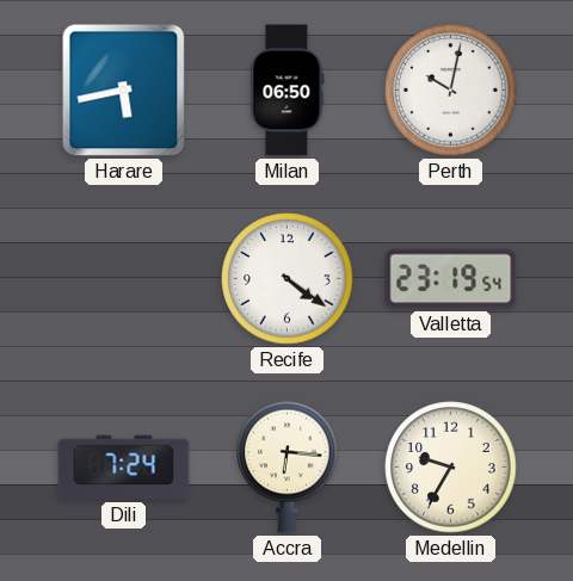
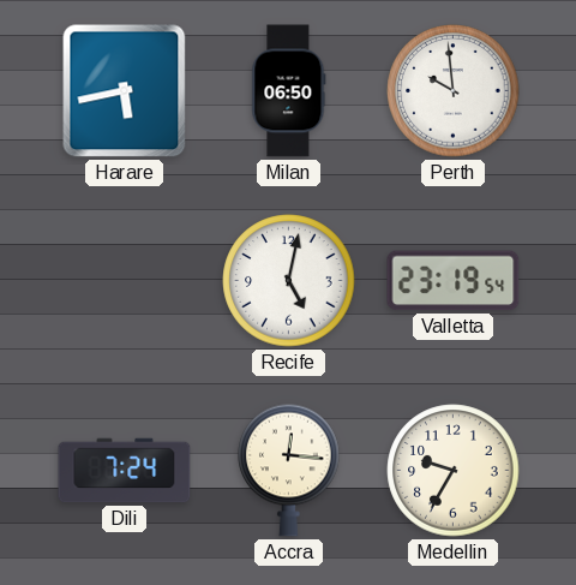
Perth: 10:02 -> 9:59 (454, 91)
Recife: 4:21 -> 5:02 (289, 281)
Accra: 6:16 -> 12:16 (289, 470)
